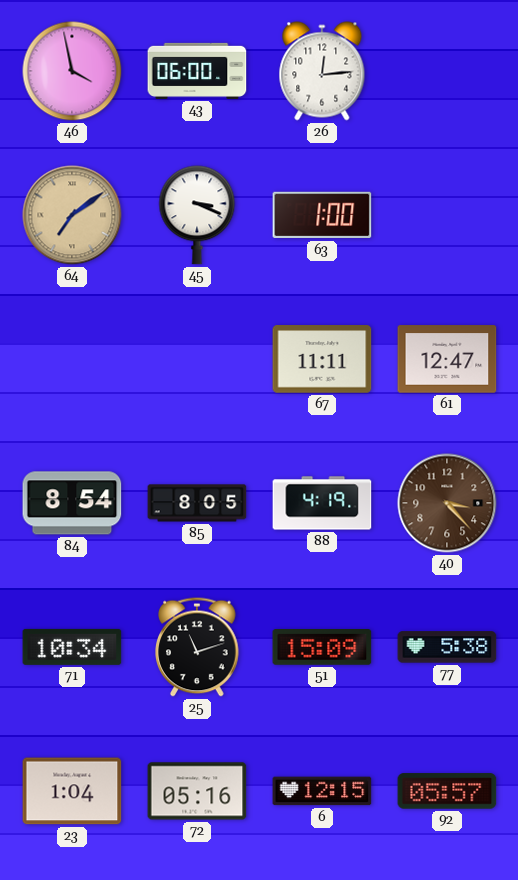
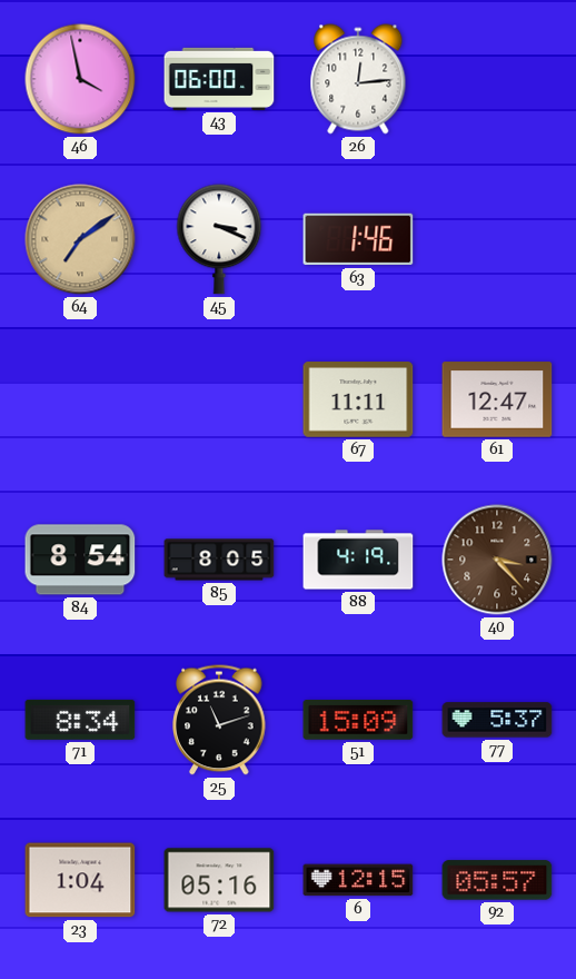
63: 1:00 -> 1:46 (358, 239)
71: 10:34 -> 8:34 (80, 720)
77: 5:38 -> 5:37 (497, 720)
